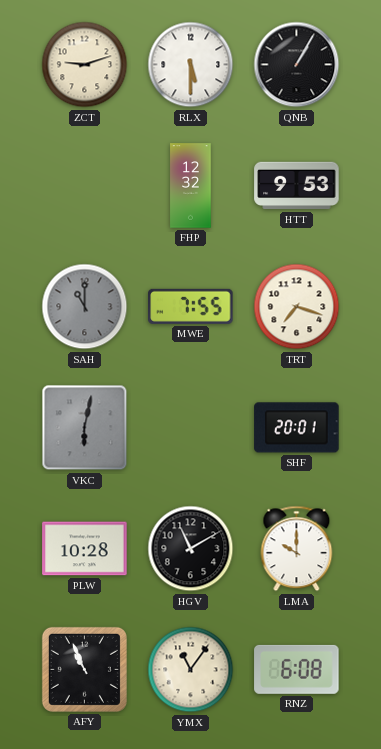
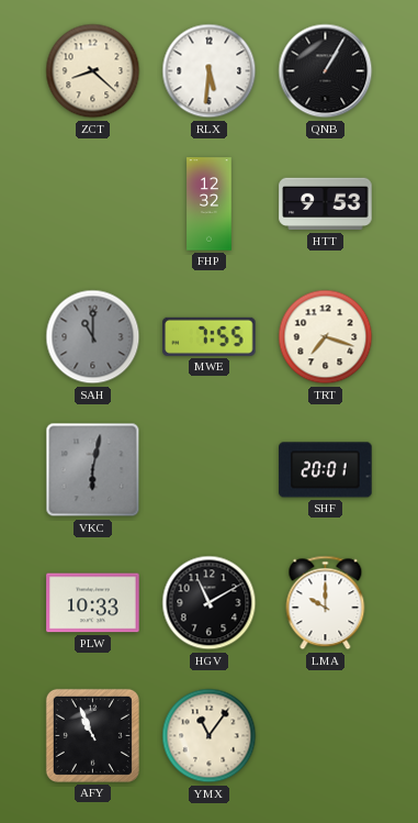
ZCT: 9:12 -> 8:22 (93, 71)
RLX: 5:30 -> 5:31 (210, 71)
PLW: 10:28 -> 10:33 (93, 603)
RNZ: 6:08 -> none (297, 669)
